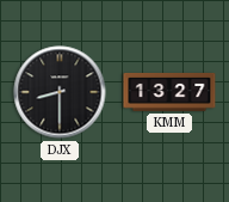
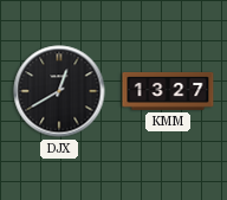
DJX: 8:30 -> 12:40 (59, 91)
